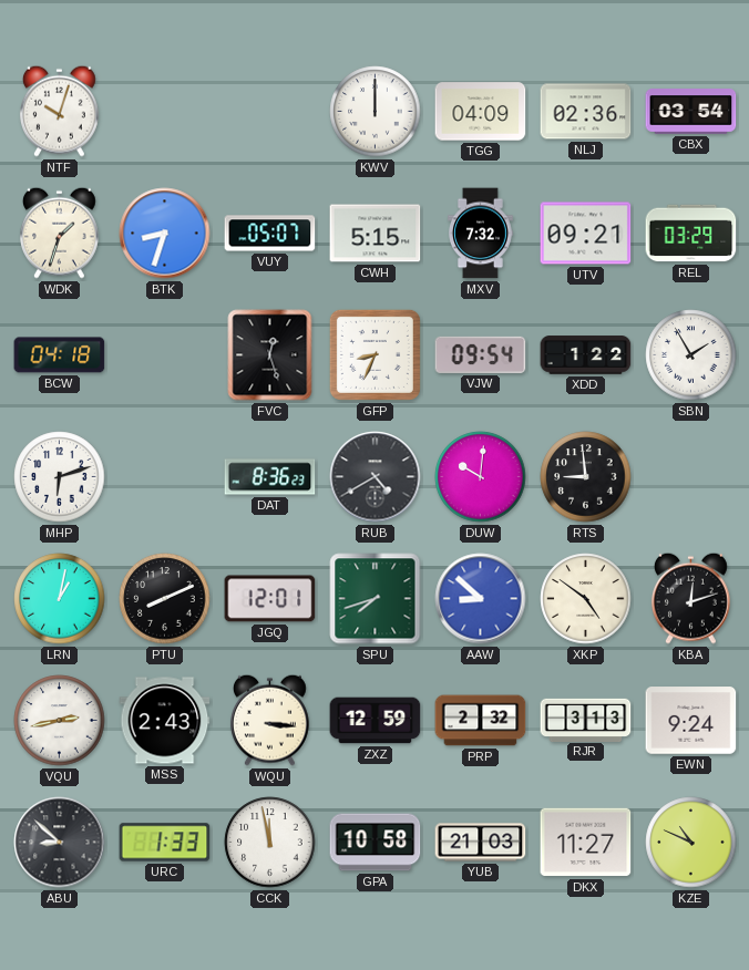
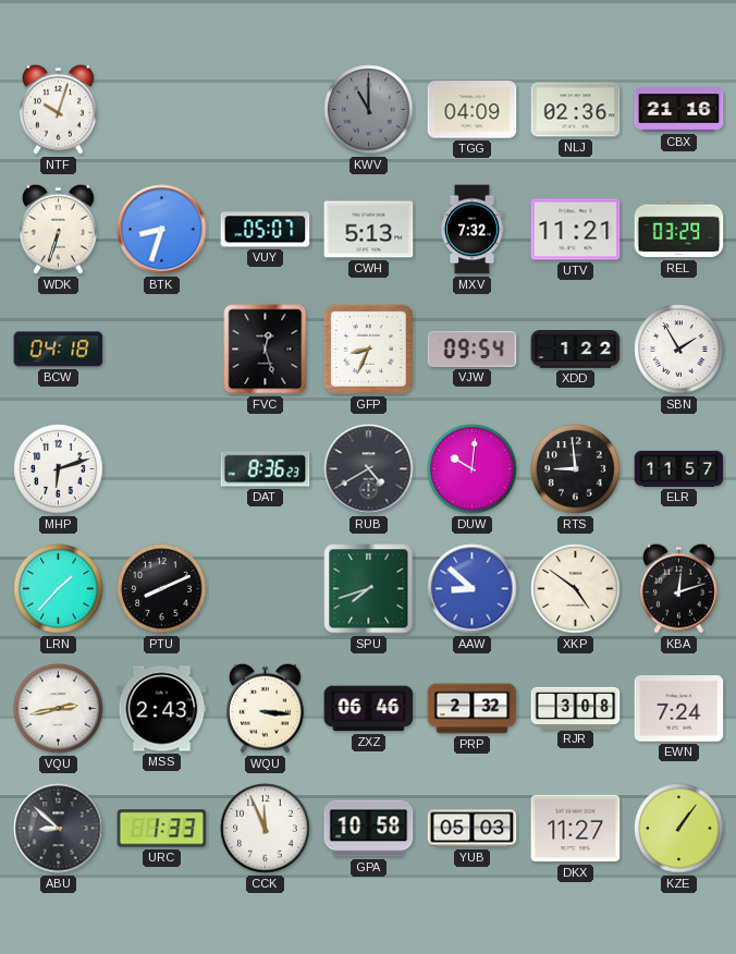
KWV: 12:00 -> 11:00 (369, 110)
KWV dial: white -> grey (369, 110)
CBX: 03:54 -> 21:16 (679, 110)
WDK: 1:33 -> 6:33 (58, 229)
CWH: 5:15 -> 5:13 (369, 230)
UTV: 09:21 -> 11:21 (576, 230)
ELR: none -> 11:57 (679, 468)
LRN: 1:02 -> 1:37 (59, 589)
JGQ: 12:01 -> none (270, 599)
ZXZ: 12:59 -> 06:46 (369, 709)
RJR: 3:13 -> 3:08 (576, 708)
EWN: 9:24 -> 7:24 (679, 709)
CCK: 11:58 -> 11:56 (266, 829)
YUB: 21:03 -> 05:03 (473, 829)
KZE: 10:49 -> 1:06 (679, 829)
